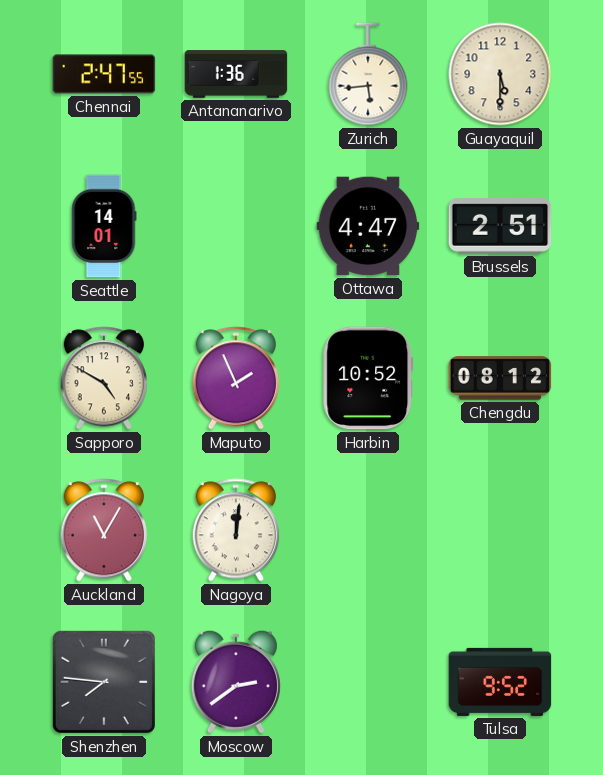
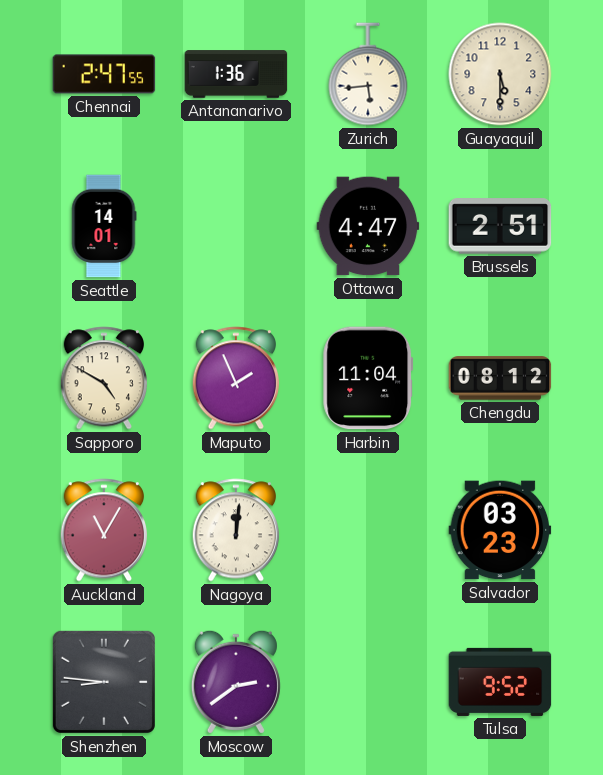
Harbin: 10:52 -> 11:04 (368, 378)
Salvador: none -> 03:23 (500, 530)
Shenzhen: 7:46 -> 8:46 (104, 682)
